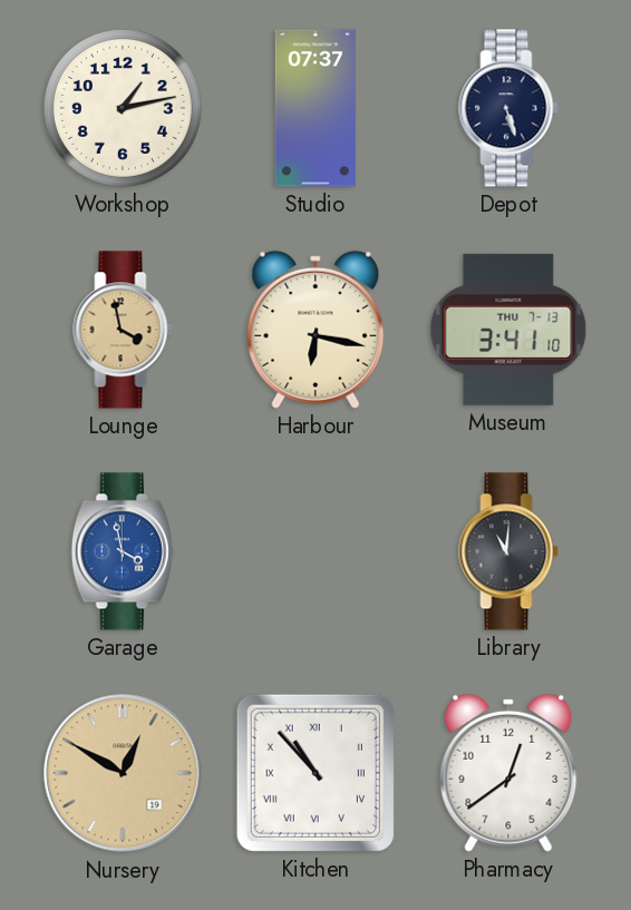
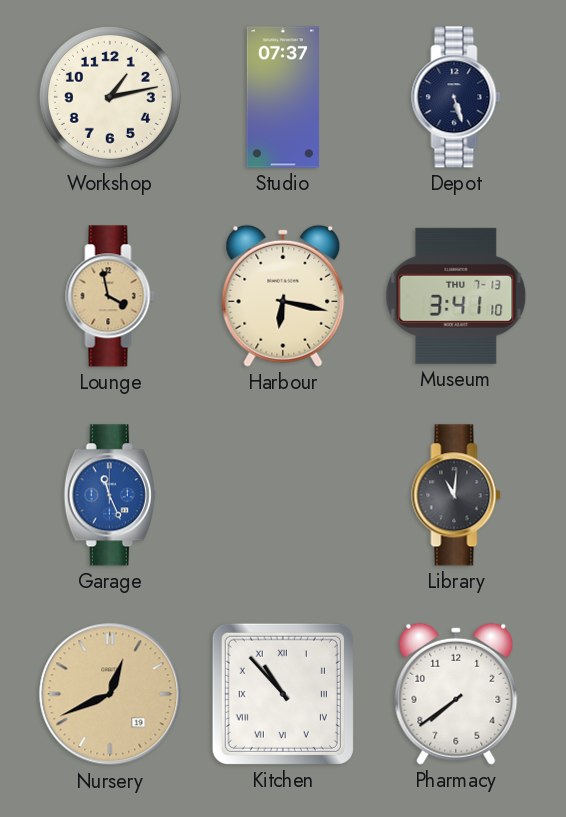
Garage: 3:58 -> 11:26 (110, 495)
Nursery: 12:50 -> 12:41 (110, 694)
Pharmacy: 12:39 -> 7:39 (456, 694)
